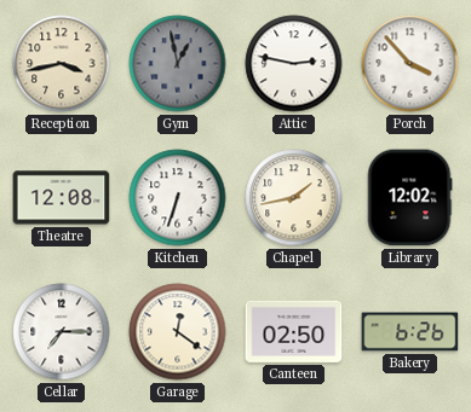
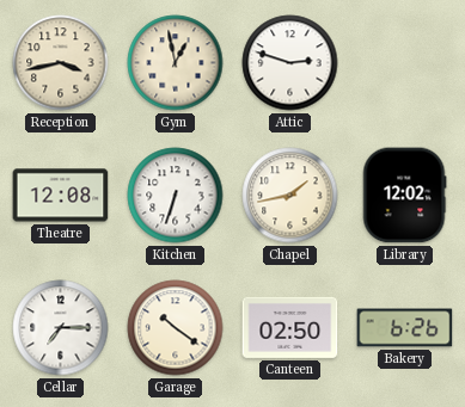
Gym dial: grey -> cream (176, 63)
Attic: 2:47 -> 2:48 (290, 63)
Porch: 3:53 -> none (410, 64)
Garage: 12:21 -> 10:21 (176, 328)
